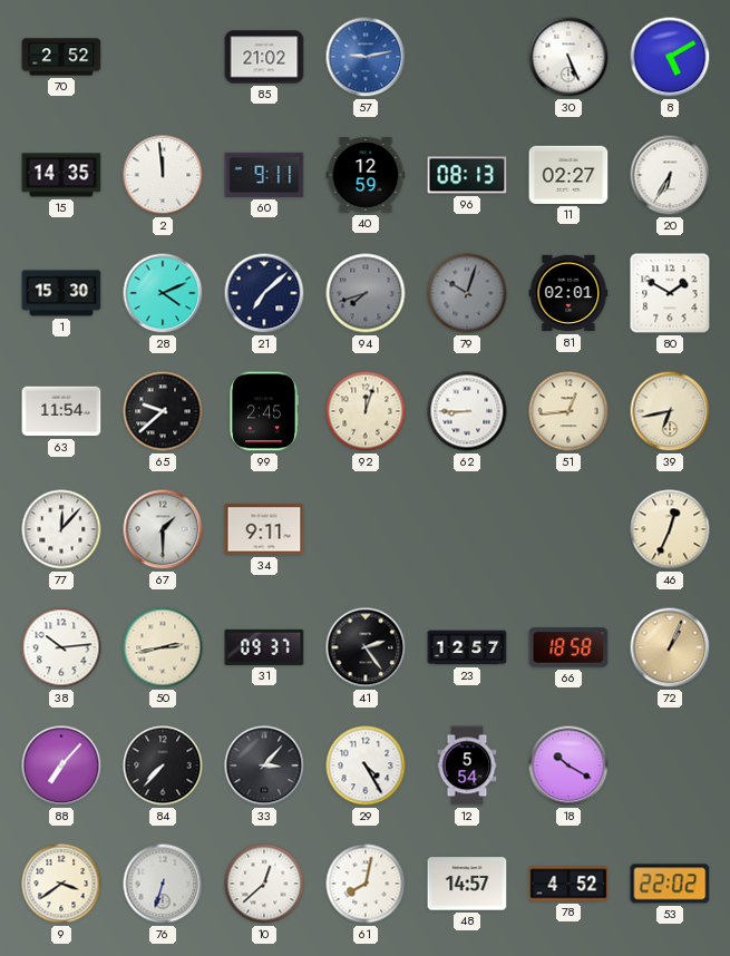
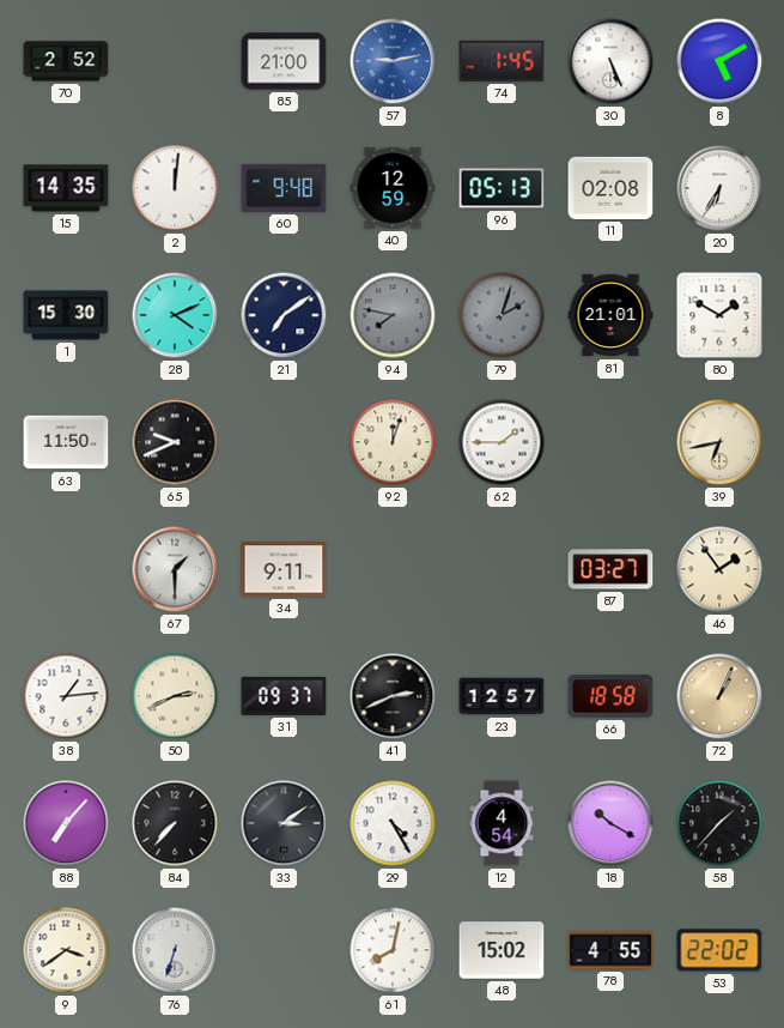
85: 21:02 -> 21:00 (284, 61)
74: none -> 1:45 (502, 61)
2: 11:59 -> 12:01 (175, 188)
60: 9:11 -> 9:48 (284, 188)
96: 08:13 -> 05:13 (502, 188)
11: 02:27 -> 02:08 (610, 188)
21: 7:08 -> 7:09 (284, 315)
94: 7:42 -> 7:47 (393, 315)
79: 10:03 -> 2:03 (502, 315)
81: 02:01 -> 21:01 (610, 315)
63: 11:54 -> 11:50 (66, 442)
65: 9:38 -> 9:41 (175, 442)
99: 2:45 -> none (264, 411)
62: 8:45 -> 1:45 (502, 442)
51: 12:44 -> none (568, 411)
77: 12:07 -> none (61, 529)
87: none -> 03:27 (610, 569)
46: 12:34 -> 1:54 (719, 569)
38: 10:14 -> 1:14 (66, 696)
50: 2:43 -> 2:41 (175, 696)
41: 2:24 -> 2:41 (393, 696)
33: 3:07 -> 3:09 (284, 823)
12: 5:54 -> 4:54 (502, 823)
58: none -> 1:37 (719, 823)
10: 12:38 -> none (264, 884)
48: 14:57 -> 15:02 (502, 950)
78: 4:52 -> 4:55 (610, 950)
